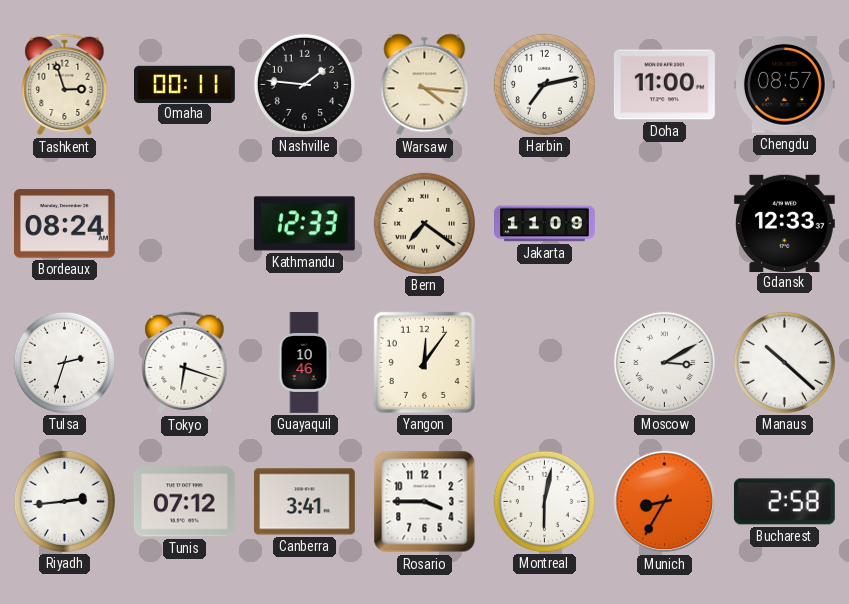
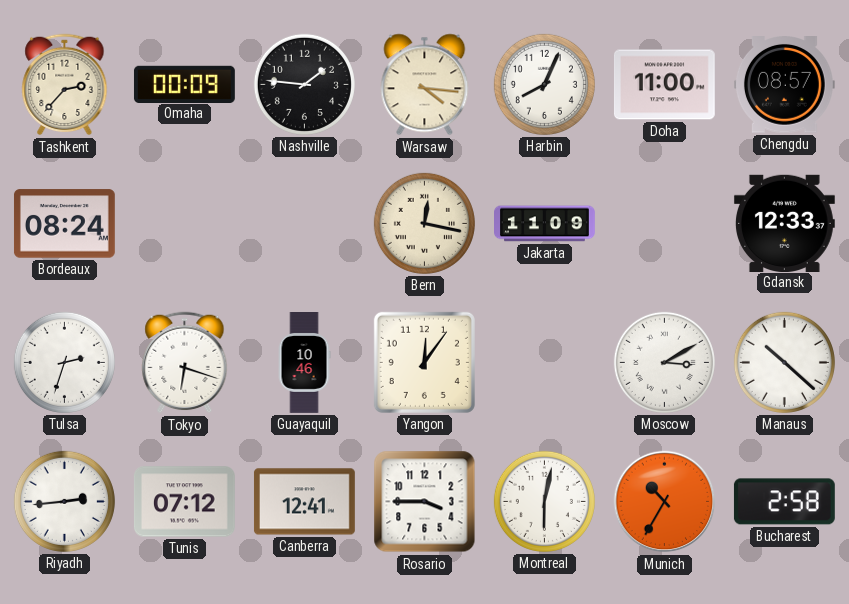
Tashkent: 2:57 -> 2:37 (65, 85)
Omaha: 00:11 -> 00:09 (184, 84)
Harbin: 7:13 -> 8:04 (544, 84)
Kathmandu: 12:33 -> none (304, 224)
Bern: 7:21 -> 12:17 (424, 223)
Canberra: 3:41 -> 12:41 (304, 502)
Munich: 8:35 -> 10:35 (665, 502)
